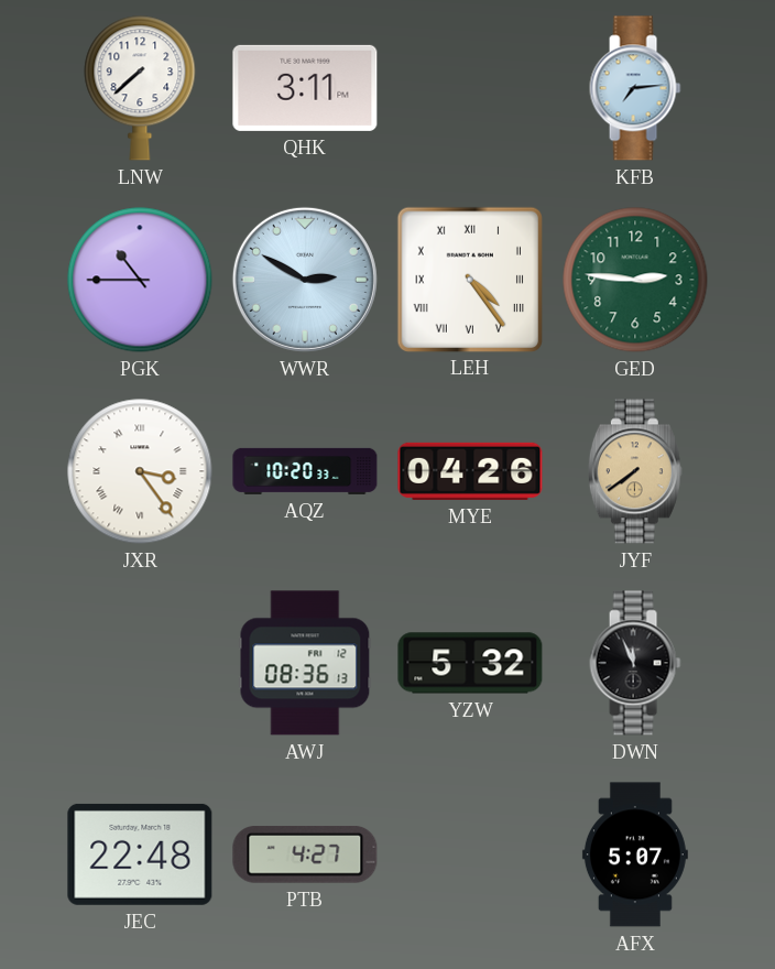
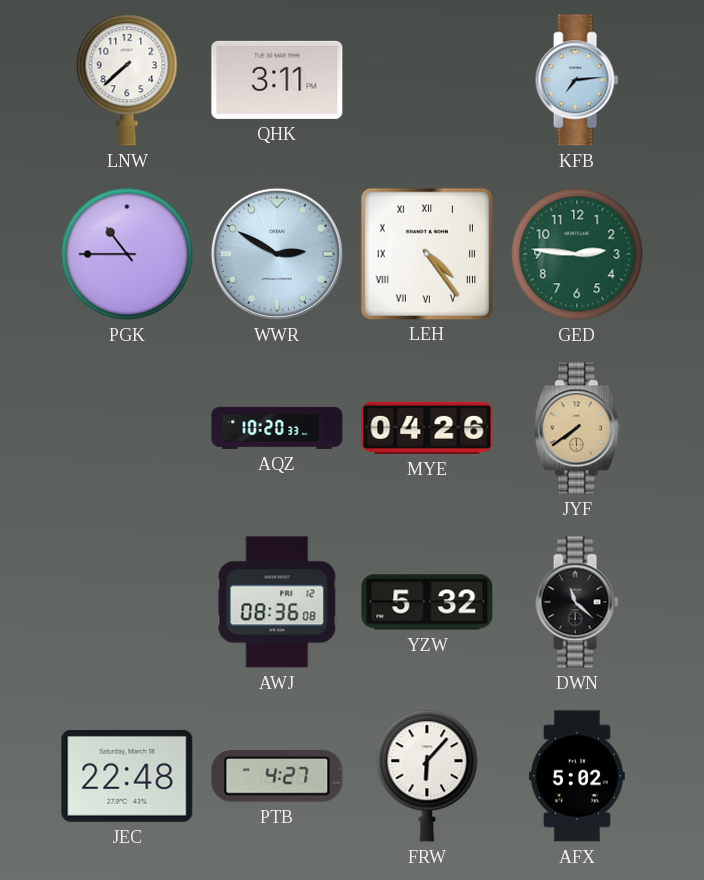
JXR: 3:24 -> none (140, 471)
AWJ: 08:36:13 -> 08:36:08 (277, 602)
DWN: 11:56 -> 11:22 (577, 602)
FRW: none -> 6:07 (427, 776)
AFX: 5:07 -> 5:02 (577, 776)
